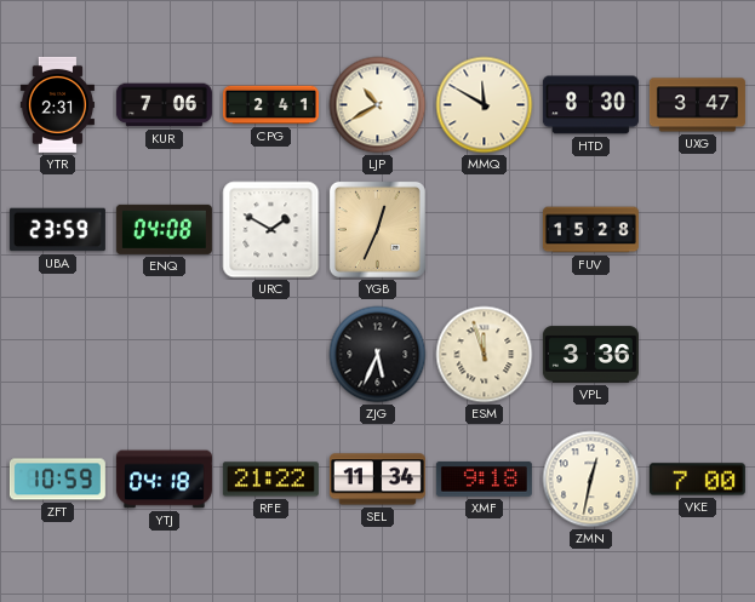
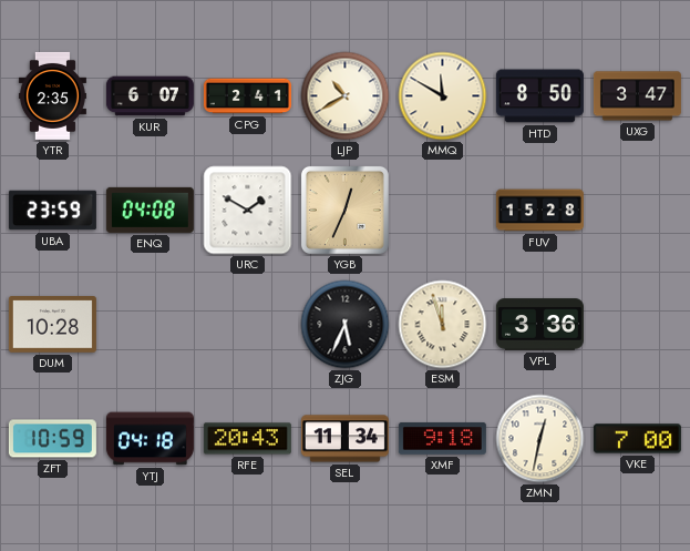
YTR: 2:31 -> 2:35 (52, 95)
KUR: 7:06 -> 6:07 (150, 96)
HTD: 8:30 -> 8:50 (539, 96)
DUM: none -> 10:28 (52, 325)
RFE: 21:22 -> 20:43 (247, 439)
